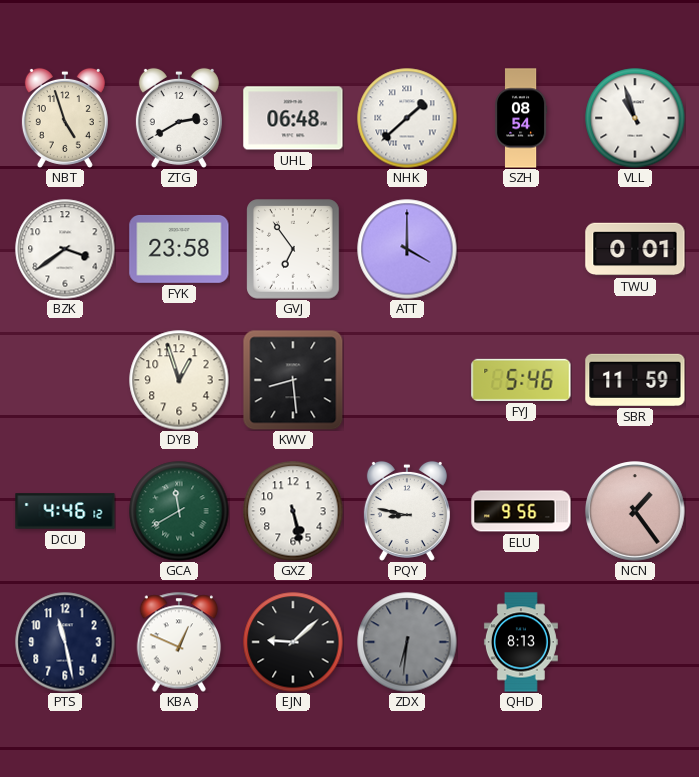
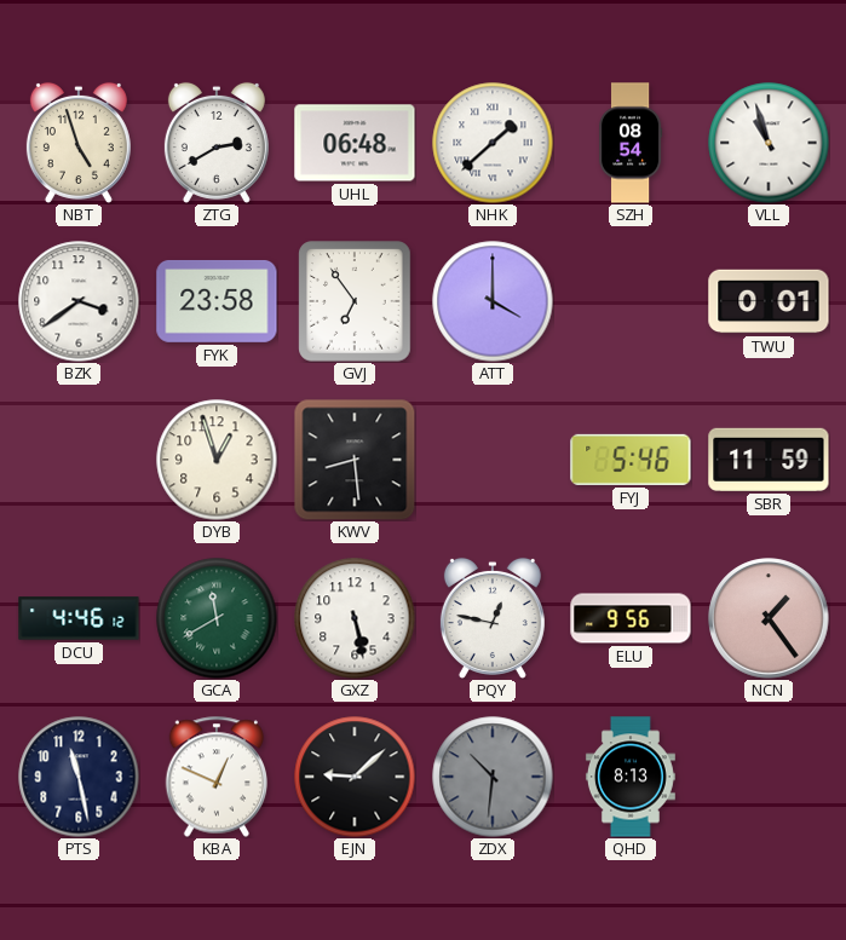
PQY: 8:47 -> 12:47 (493, 618)
ZDX: 6:31 -> 10:31 (493, 777)
